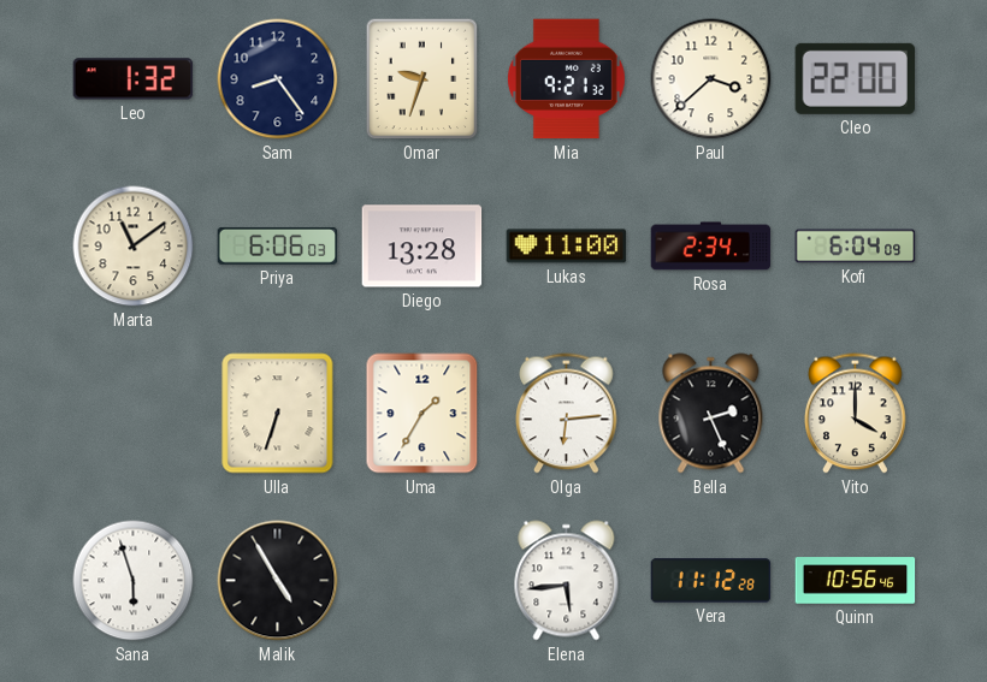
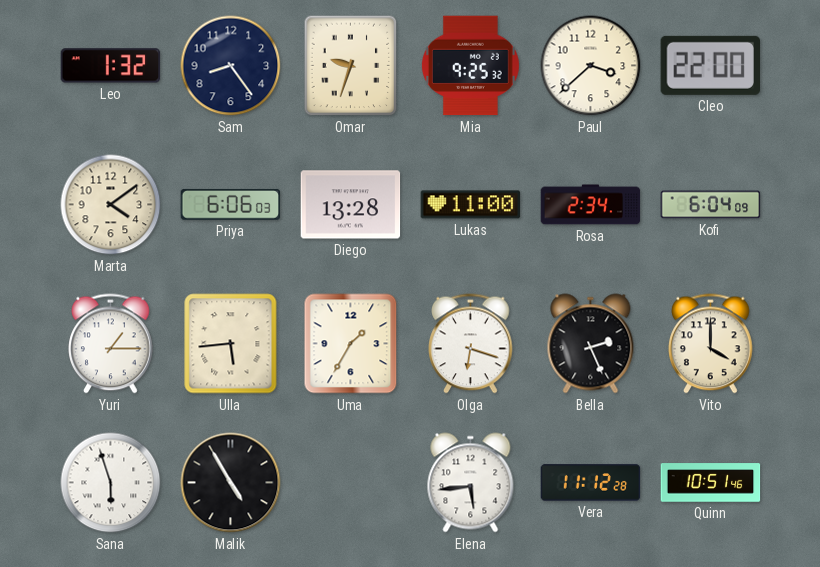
Mia: 9:21 -> 9:25 (470, 66)
Marta: 11:09 -> 4:09 (111, 205)
Yuri: none -> 1:15 (111, 344)
Ulla: 6:33 -> 5:44 (231, 344)
Olga: 6:14 -> 6:18 (471, 344)
Quinn: 10:56 -> 10:51 (711, 483)
